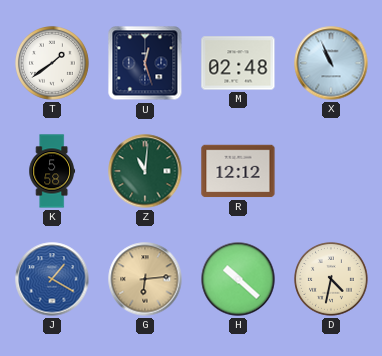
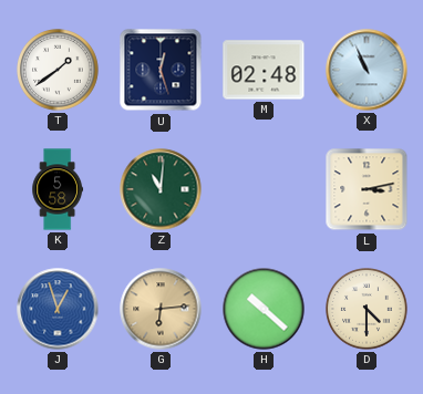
R: 12:12 -> none (238, 171)
L: none -> 3:13 (367, 189)
J: 1:20 -> 12:57 (58, 309)
D: 4:32 -> 4:30 (368, 310)
